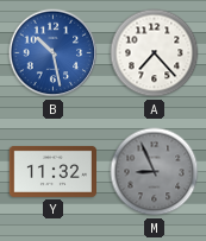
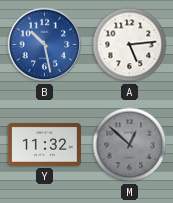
A: 7:23 -> 5:14 (130, 45)
M: 8:56 -> 12:52 (130, 145)
